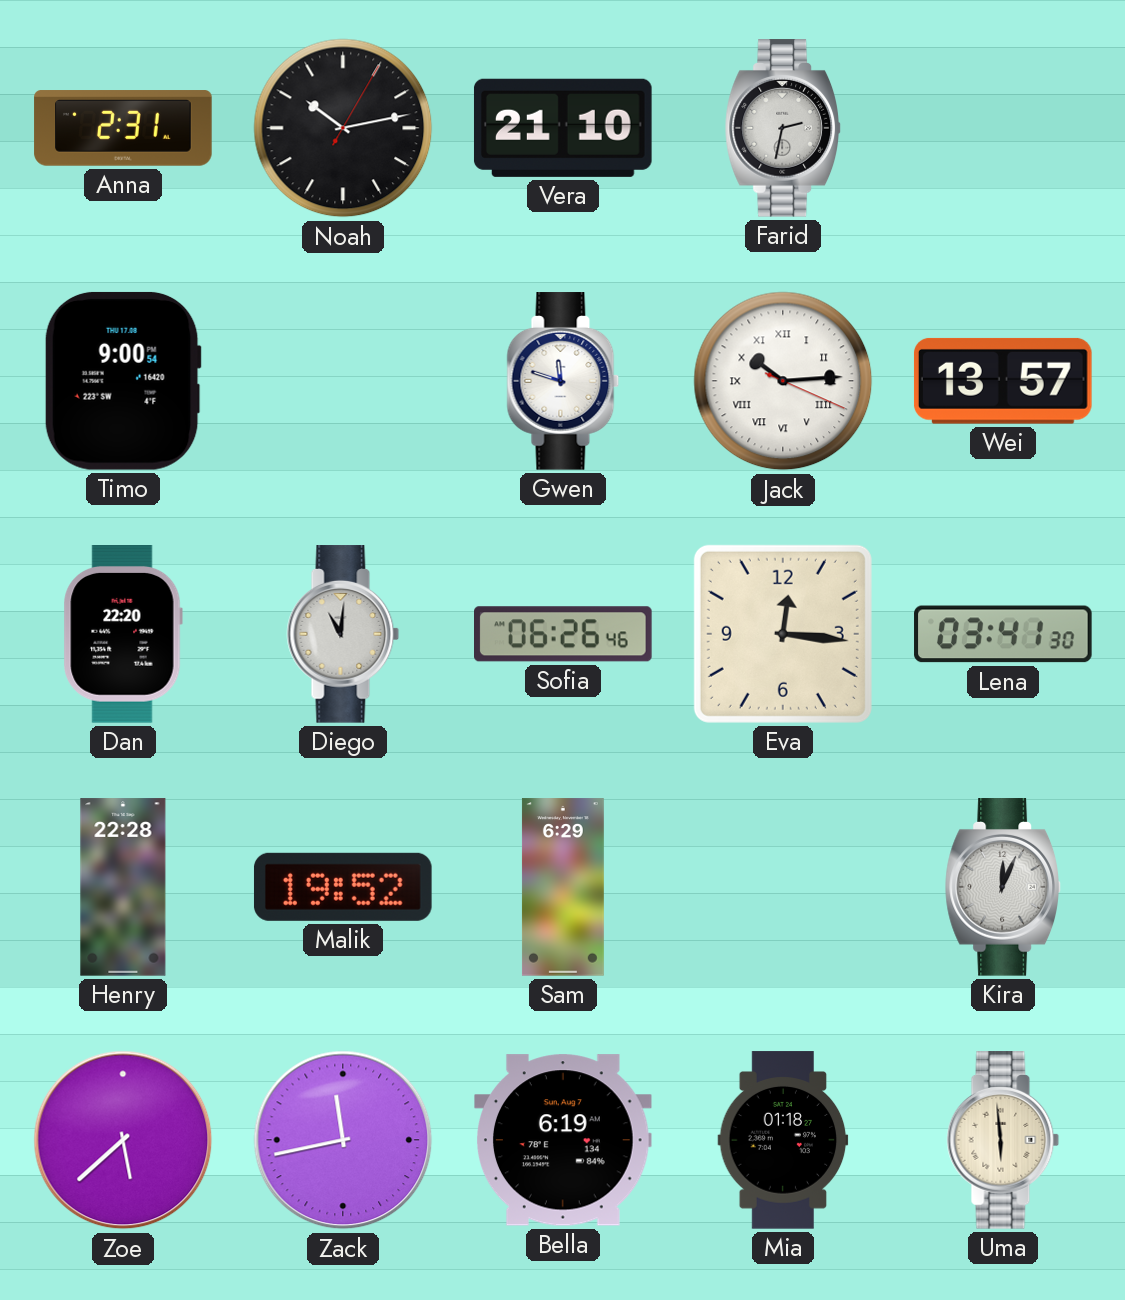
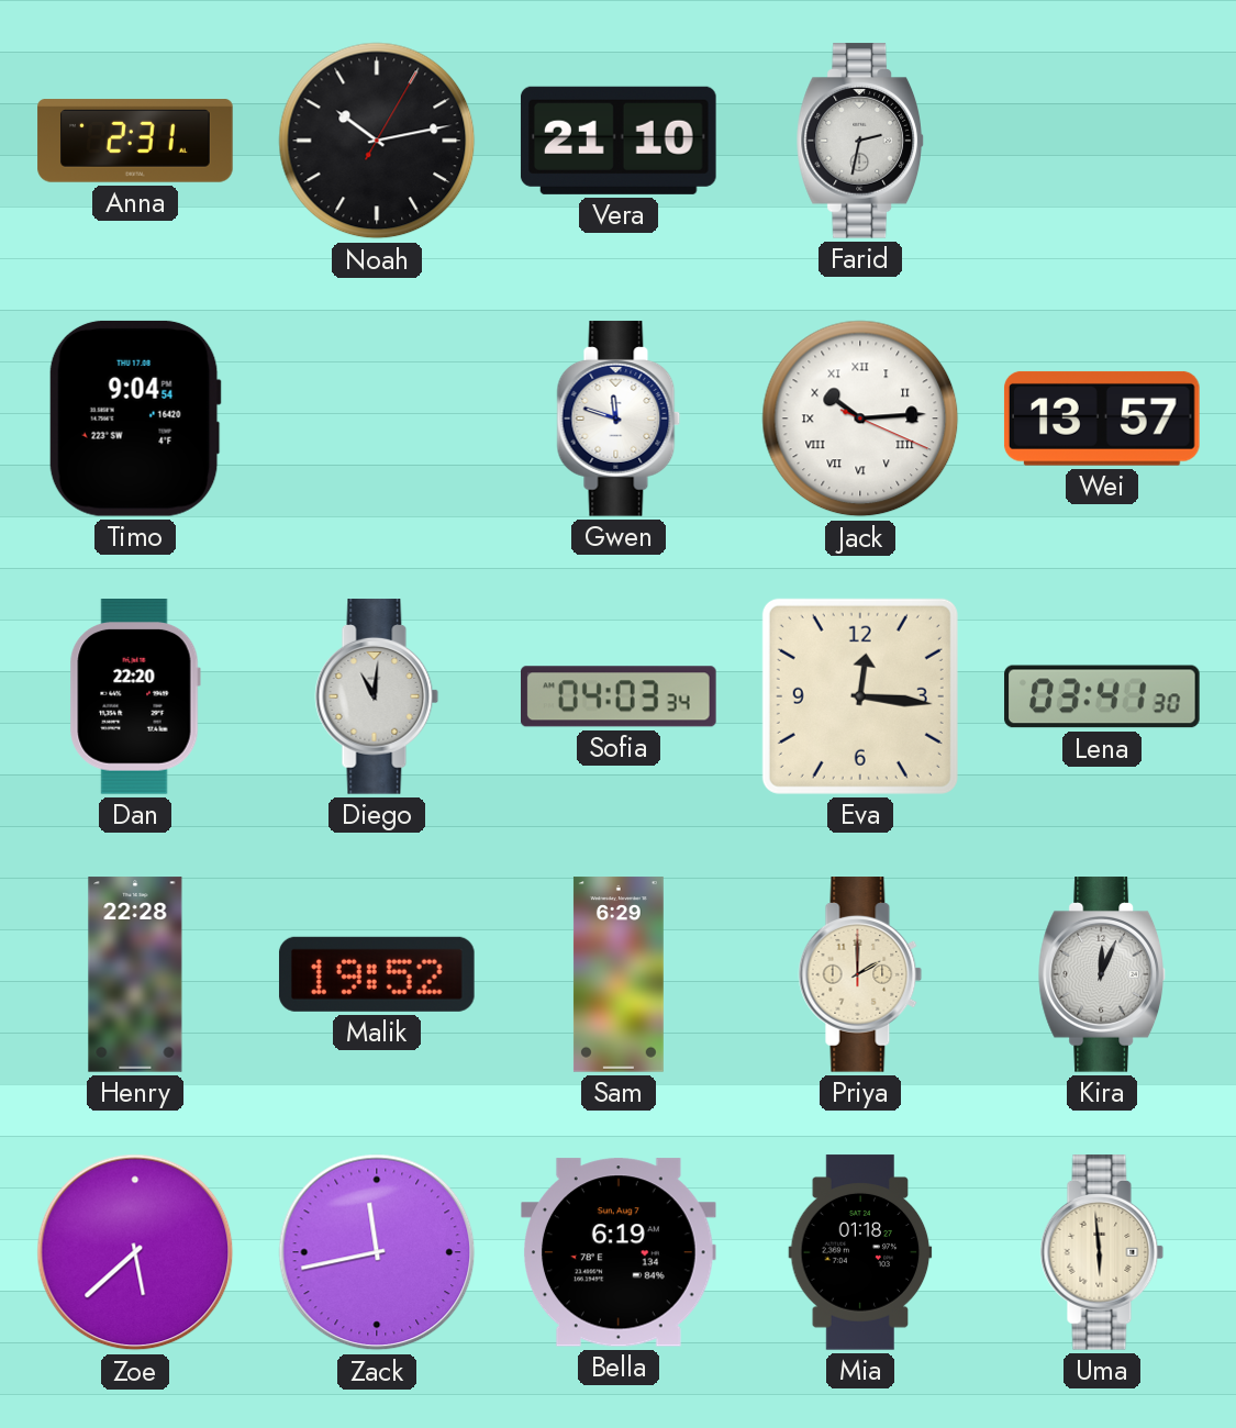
Timo: 9:00 -> 9:04 (135, 419)
Sofia: 06:26 -> 04:03 (620, 696)
Priya: none -> 2:00 (860, 974)
